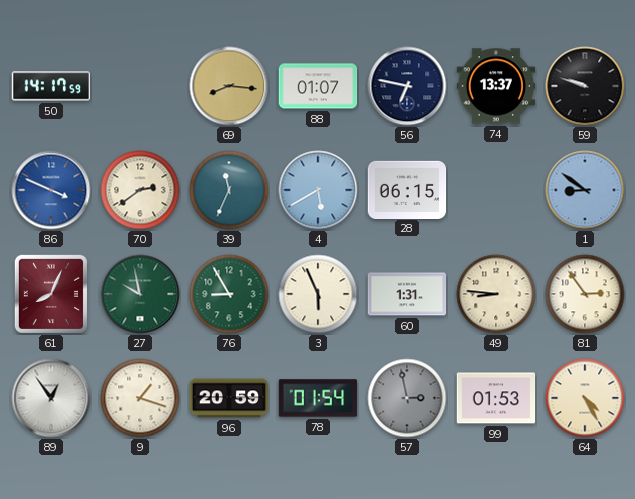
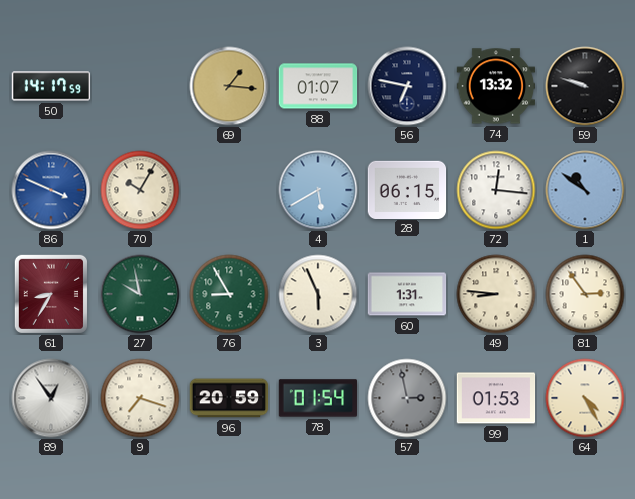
69: 8:16 -> 1:16 (229, 86)
74: 13:37 -> 13:32 (496, 86)
70: 2:39 -> 10:05 (140, 190)
39: 11:34 -> none (229, 190)
72: none -> 12:16 (496, 190)
1: 8:51 -> 10:51 (585, 190)
61: 8:04 -> 8:35 (51, 294)
9: 1:18 -> 7:18 (140, 398)
